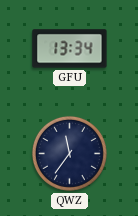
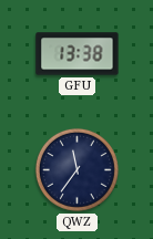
GFU: 13:34 -> 13:38 (78, 54)
